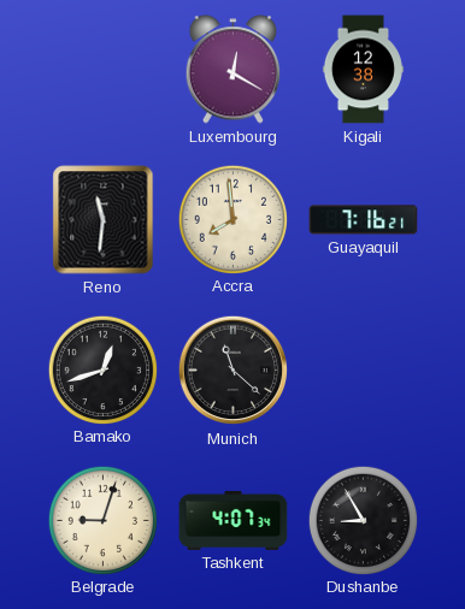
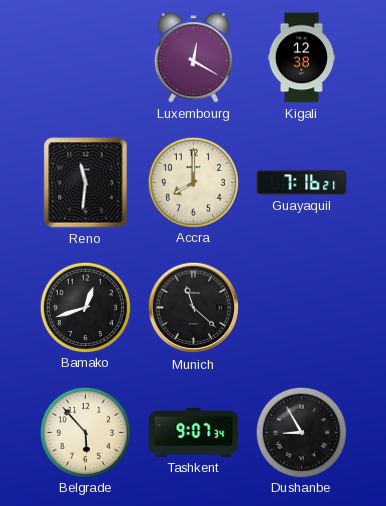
Accra: 7:59 -> 8:00 (193, 182)
Belgrade: 9:03 -> 5:53 (85, 432)
Tashkent: 4:07 -> 9:07 (194, 432)
